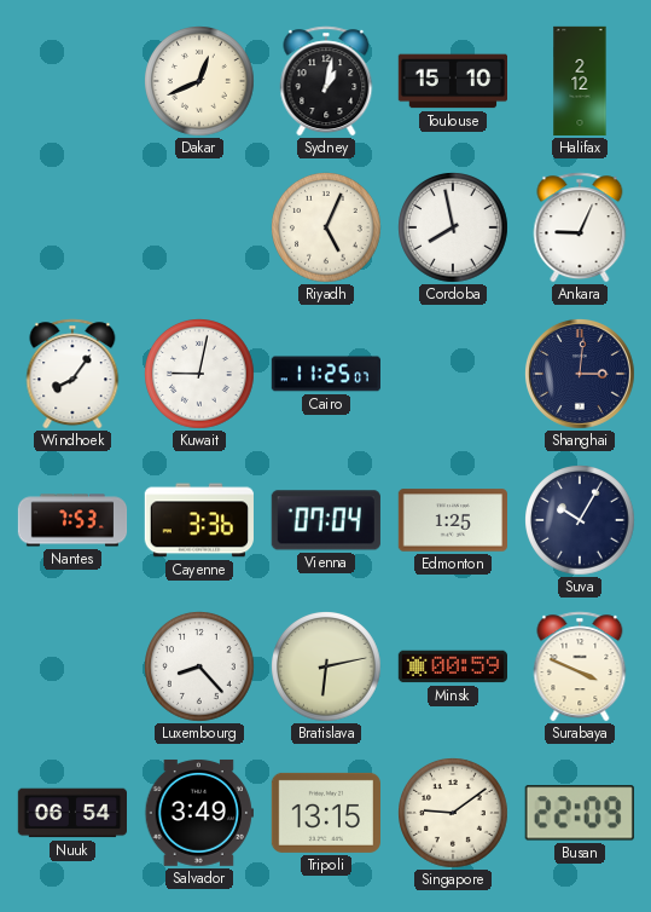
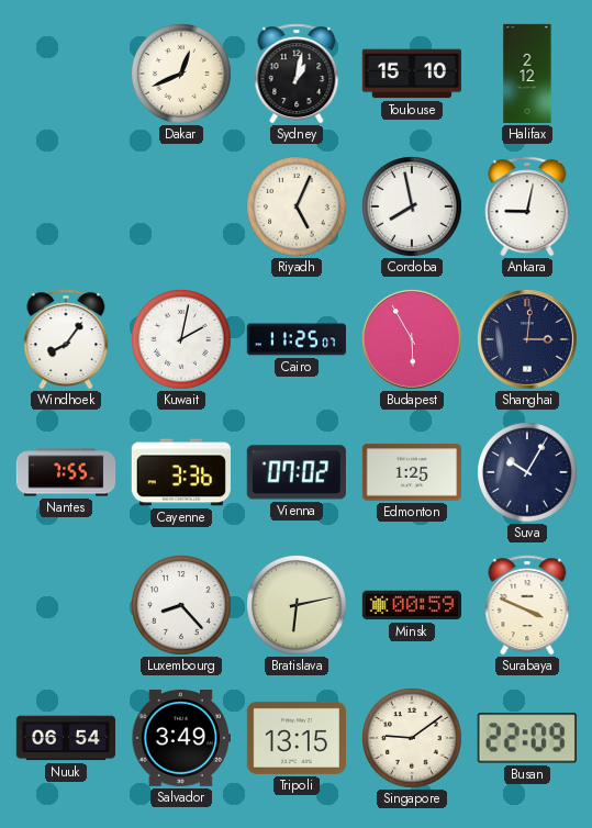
Ankara: 9:04 -> 9:02 (527, 206)
Kuwait: 9:02 -> 2:02 (182, 340)
Budapest: none -> 5:55 (413, 340)
Nantes: 7:53 -> 7:55 (66, 472)
Vienna: 07:04 -> 07:02 (297, 472)
